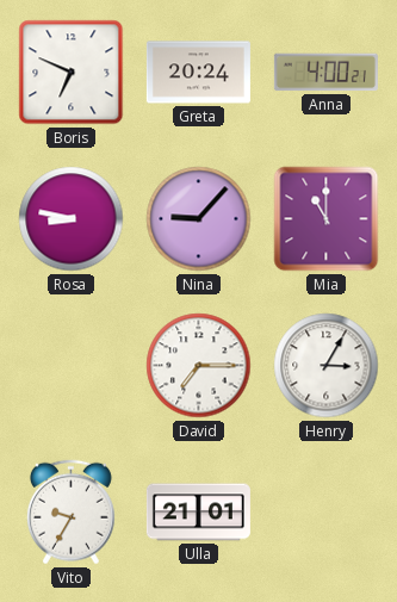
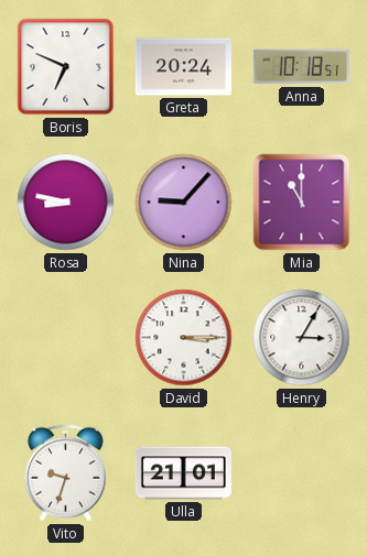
Anna: 4:00 -> 10:18 (301, 67)
David: 7:15 -> 3:15 (184, 338)
Vito: 9:35 -> 9:33 (65, 473)
